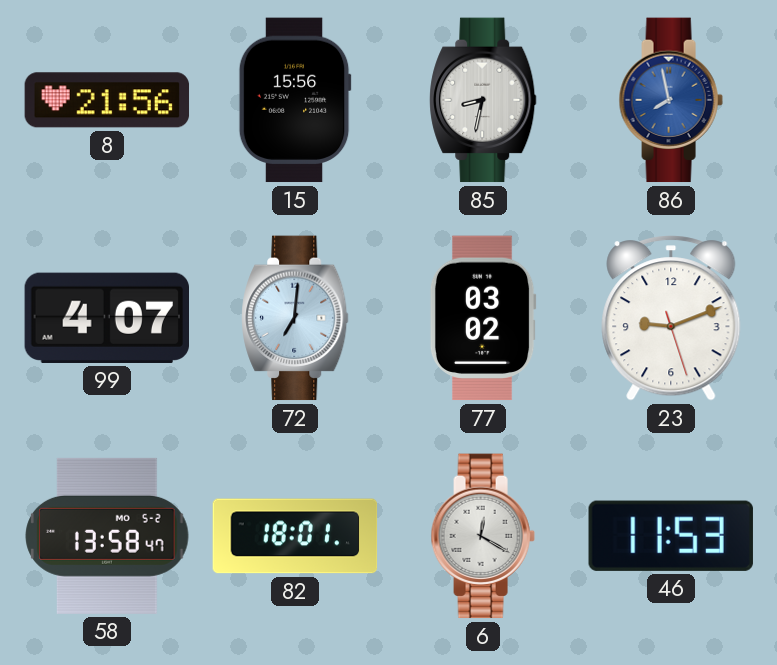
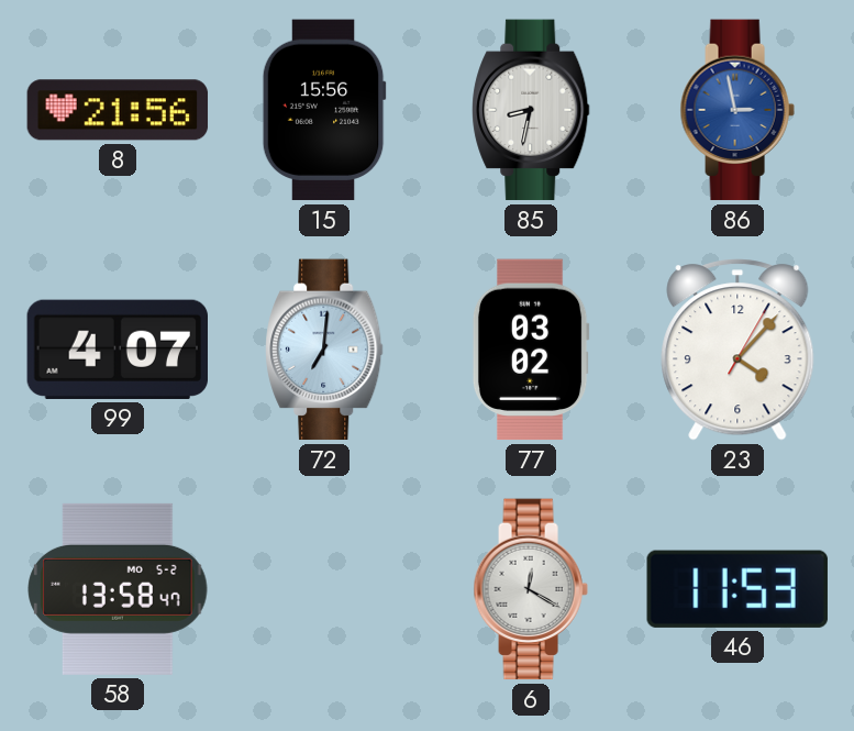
86: 7:58 -> 2:58 (737, 110)
23: 9:11 -> 4:07 (737, 350)
82: 18:01 -> none (295, 536)
